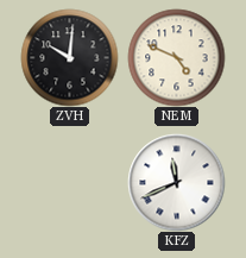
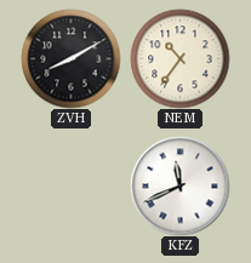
ZVH: 10:01 -> 8:10 (70, 58)
NEM: 4:49 -> 10:36 (179, 58)
